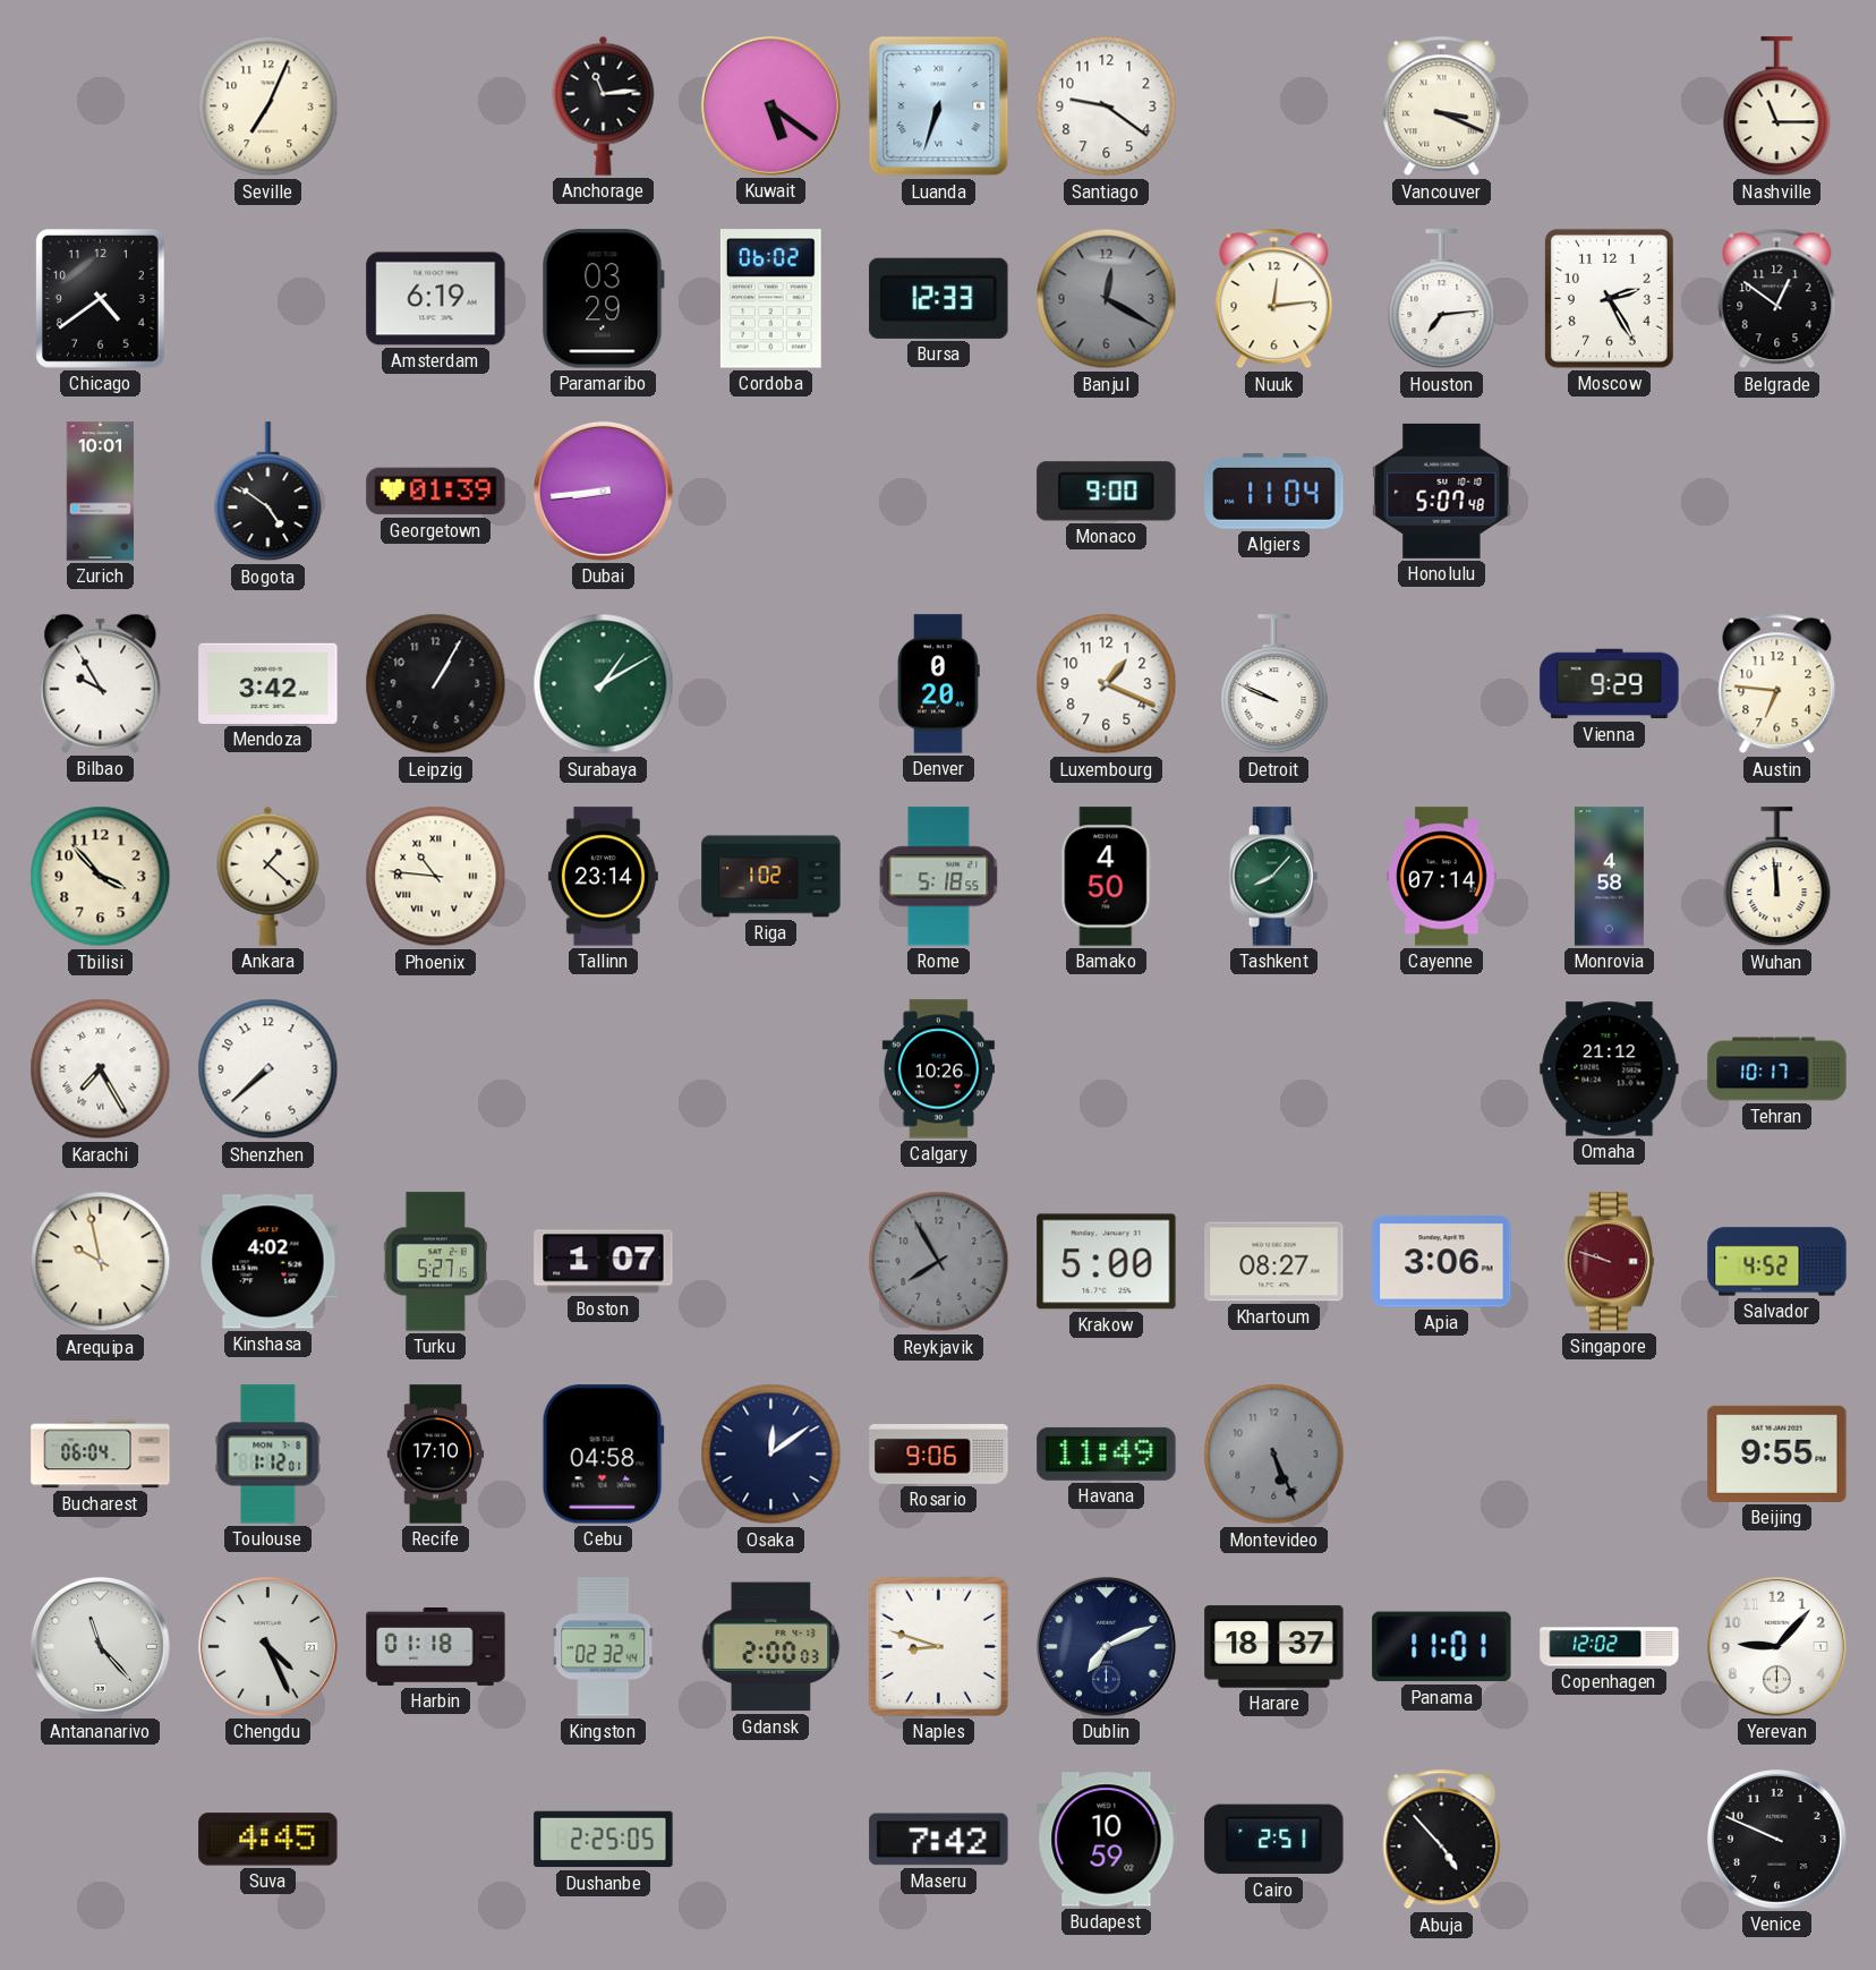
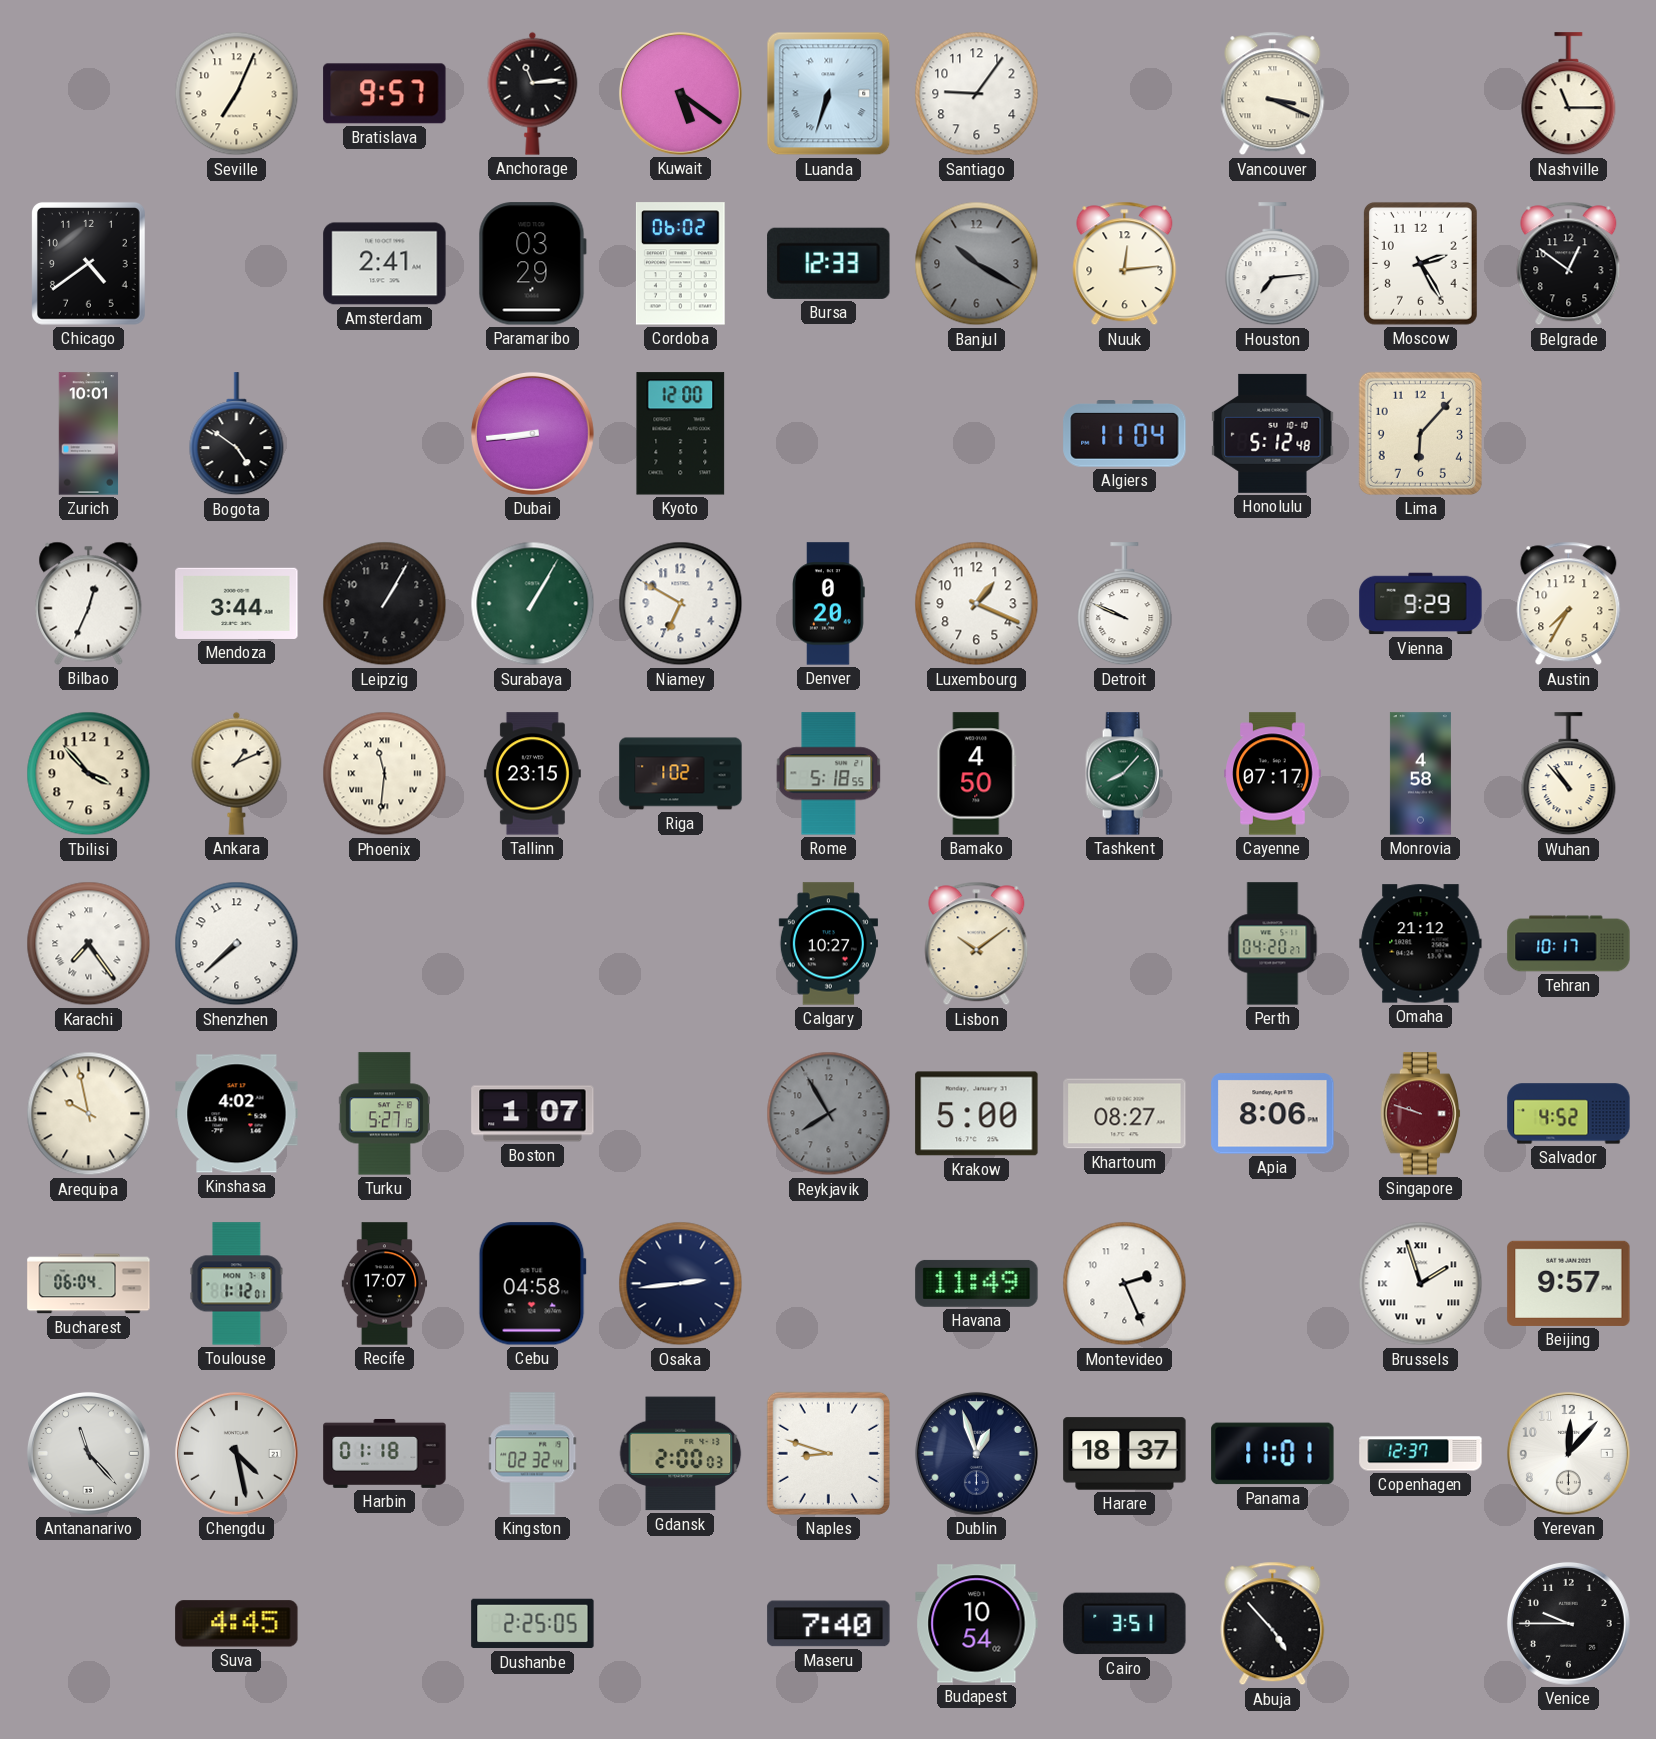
Bratislava: none -> 9:57 (385, 94)
Santiago: 9:21 -> 9:06 (977, 94)
Amsterdam: 6:19 -> 2:41 (385, 264)
Banjul: 12:20 -> 10:20 (977, 264)
Georgetown: 01:39 -> none (436, 492)
Kyoto: none -> 12:00 (681, 434)
Monaco: 9:00 -> none (1107, 492)
Honolulu: 5:07 -> 5:12 (1273, 433)
Lima: none -> 6:07 (1420, 433)
Bilbao: 9:55 -> 12:34 (89, 603)
Mendoza: 3:42 -> 3:44 (237, 603)
Surabaya: 1:10 -> 1:05 (533, 604)
Niamey: none -> 6:50 (681, 604)
Austin: 6:46 -> 7:35 (1569, 604)
Ankara: 1:22 -> 1:11 (237, 773)
Phoenix: 10:46 -> 11:31 (385, 774)
Tallinn: 23:14 -> 23:15 (532, 774)
Cayenne: 07:14 -> 07:17 (1273, 774)
Wuhan: 11:59 -> 10:53 (1569, 774)
Karachi: 7:25 -> 7:24 (89, 944)
Calgary: 10:26 -> 10:27 (828, 944)
Lisbon: none -> 10:09 (977, 944)
Perth: none -> 04:20 (1273, 944)
Apia: 3:06 -> 8:06 (1273, 1114)
Recife: 17:10 -> 17:07 (384, 1284)
Osaka: 12:09 -> 2:44 (681, 1284)
Rosario: 9:06 -> none (939, 1455)
Montevideo: 5:26 -> 2:26 (1125, 1284)
Montevideo dial: grey -> white (1125, 1284)
Brussels: none -> 1:57 (1421, 1284)
Beijing: 9:55 -> 9:57 (1569, 1283)
Chengdu: 4:26 -> 4:28 (236, 1453)
Dublin: 7:11 -> 12:57 (976, 1453)
Copenhagen: 12:02 -> 12:37 (1421, 1454)
Yerevan: 9:07 -> 12:07 (1568, 1453)
Maseru: 7:42 -> 7:40 (829, 1624)
Budapest: 10:59 -> 10:54 (977, 1624)
Cairo: 2:51 -> 3:51 (1125, 1624)
Venice: 9:49 -> 9:45 (1568, 1623)
